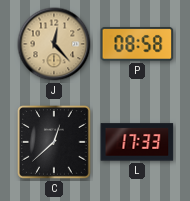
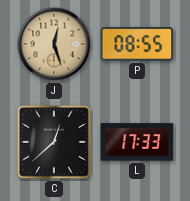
J: 12:23 -> 12:27 (54, 44)
P: 08:58 -> 08:55 (137, 45)
